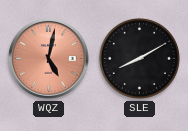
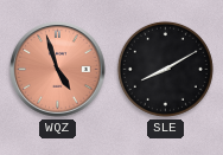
WQZ: 5:02 -> 4:57 (58, 70)
